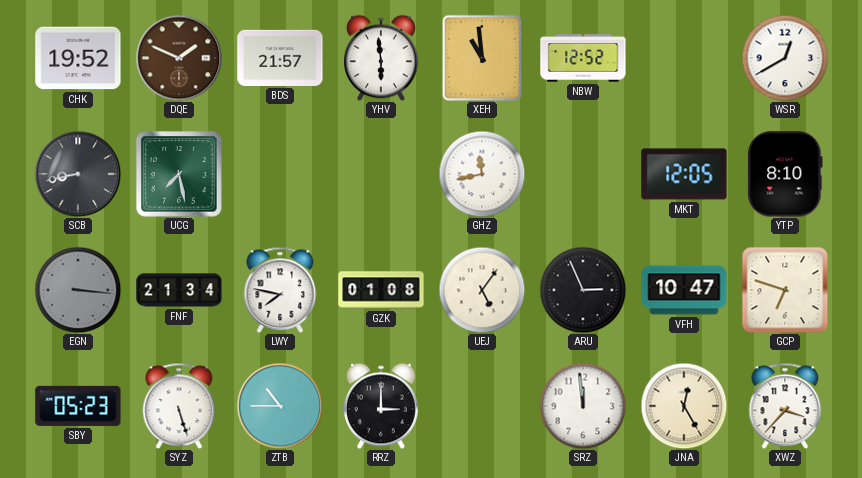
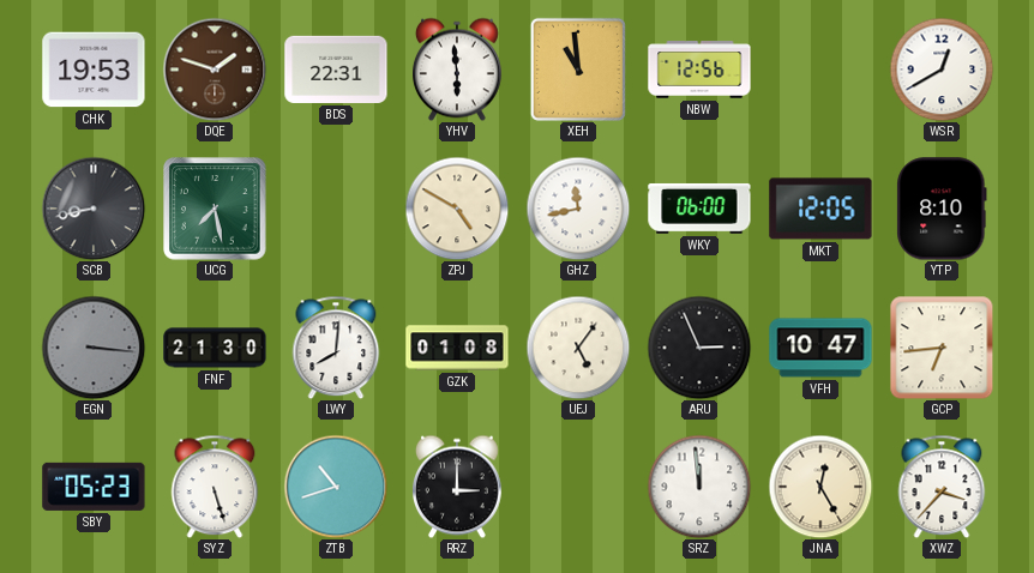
CHK: 19:52 -> 19:53 (94, 70)
DQE: 1:49 -> 1:48 (215, 70)
BDS: 21:57 -> 22:31 (336, 70)
NBW: 12:52 -> 12:56 (699, 70)
ZPJ: none -> 4:50 (457, 209)
WKY: none -> 06:00 (699, 209)
FNF: 21:34 -> 21:30 (215, 348)
LWY: 7:47 -> 8:01 (336, 348)
GCP: 6:48 -> 6:44 (942, 348)
ZTB: 10:45 -> 10:42 (336, 487)
